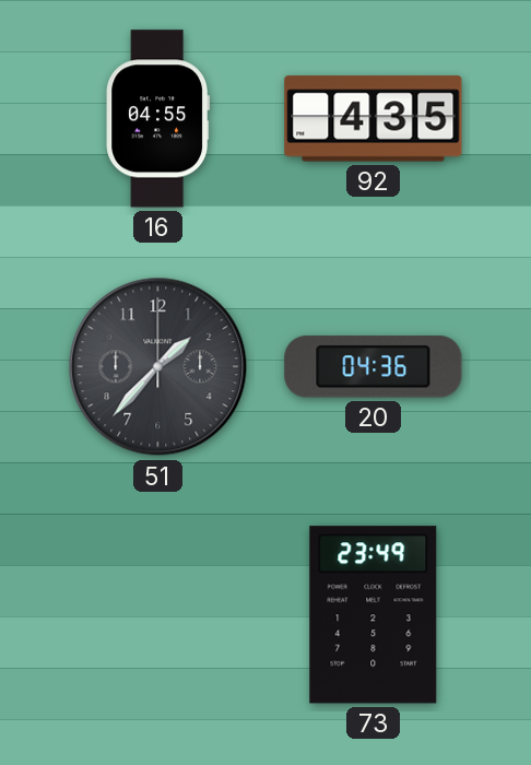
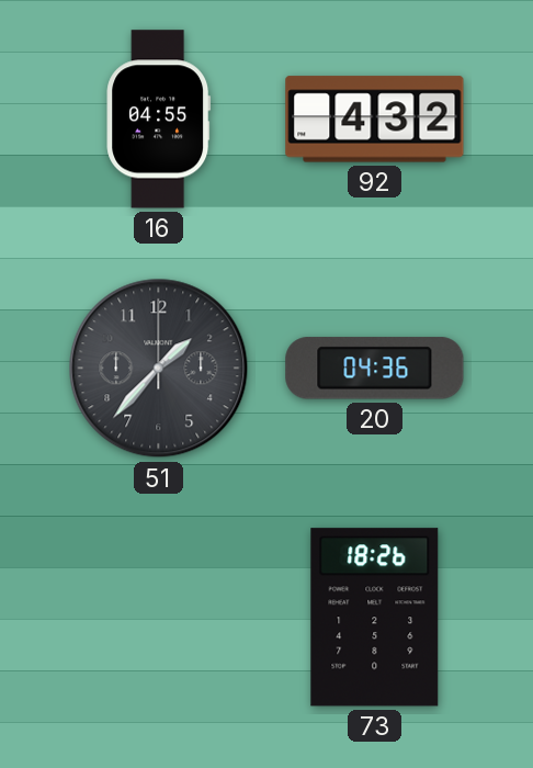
92: 4:35 -> 4:32 (375, 120)
73: 23:49 -> 18:26 (375, 618)
